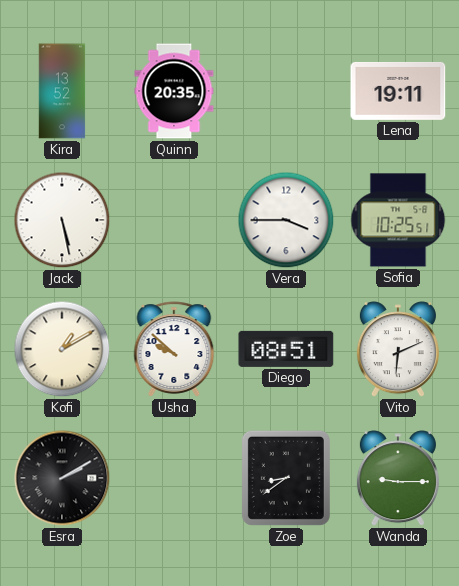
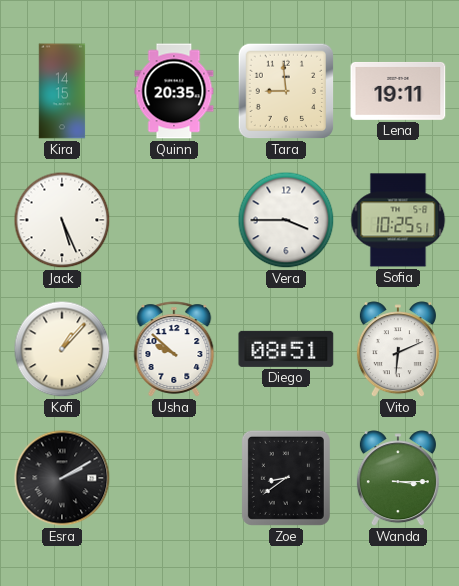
Kira: 13:52 -> 14:15 (62, 91)
Tara: none -> 8:59 (286, 91)
Jack: 5:28 -> 5:26 (62, 220)
Kofi: 1:10 -> 1:07 (62, 349)
Wanda: 9:15 -> 3:15 (398, 479)
